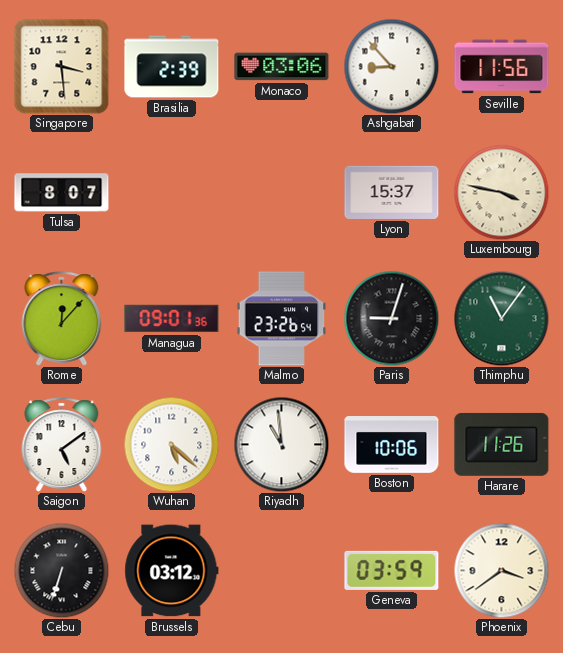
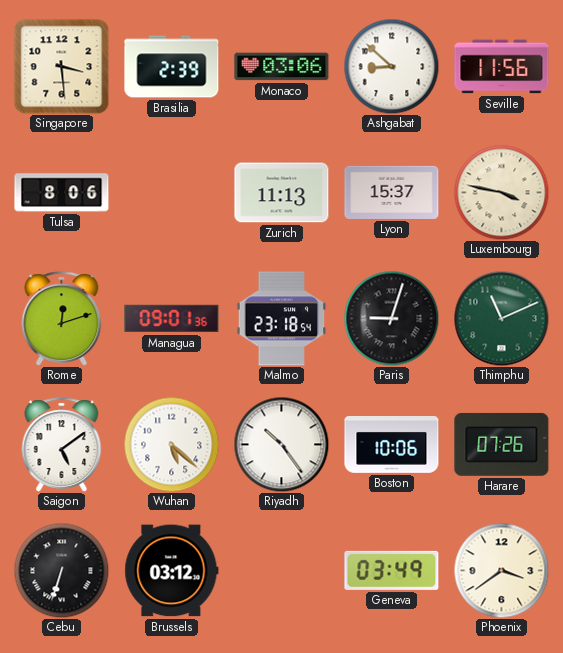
Ashgabat: 8:53 -> 8:52 (391, 66)
Tulsa: 8:07 -> 8:06 (62, 193)
Zurich: none -> 11:13 (282, 193)
Rome: 12:07 -> 12:12 (62, 319)
Malmo: 23:26 -> 23:18 (282, 319)
Thimphu: 11:06 -> 11:11 (501, 318)
Riyadh: 10:59 -> 10:24 (281, 444)
Harare: 11:26 -> 07:26 (502, 444)
Geneva: 03:59 -> 03:49 (392, 570)
